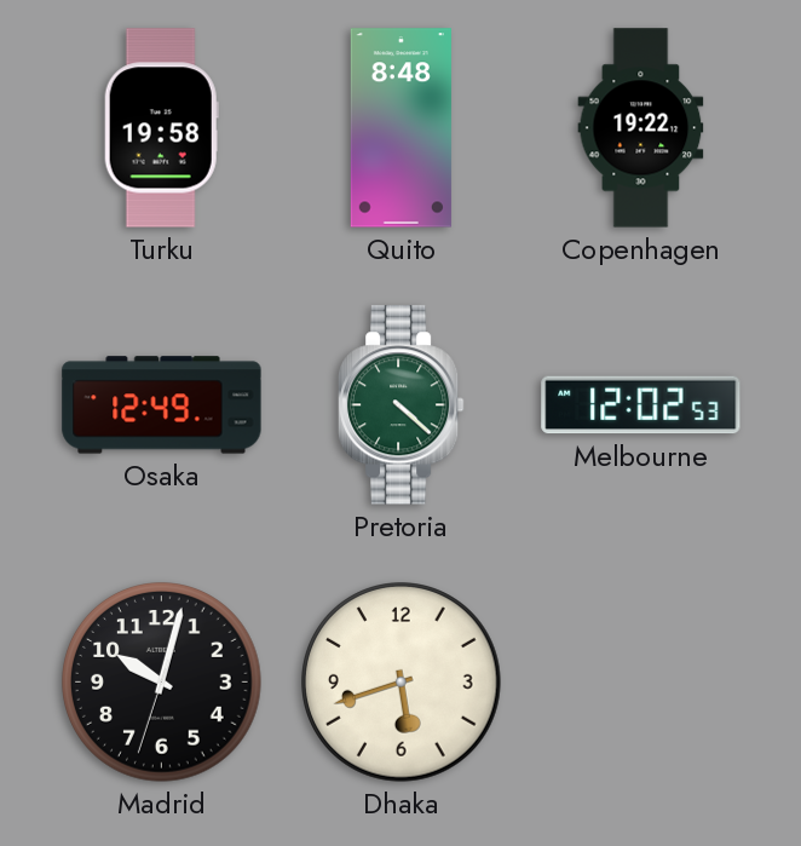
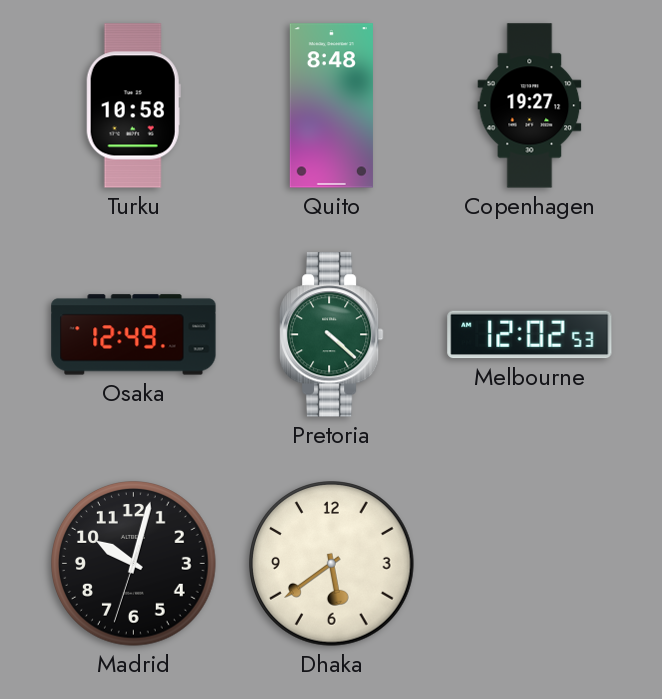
Turku: 19:58 -> 10:58 (133, 106)
Copenhagen: 19:22 -> 19:27 (530, 106)
Dhaka: 5:42 -> 5:39 (332, 564)
